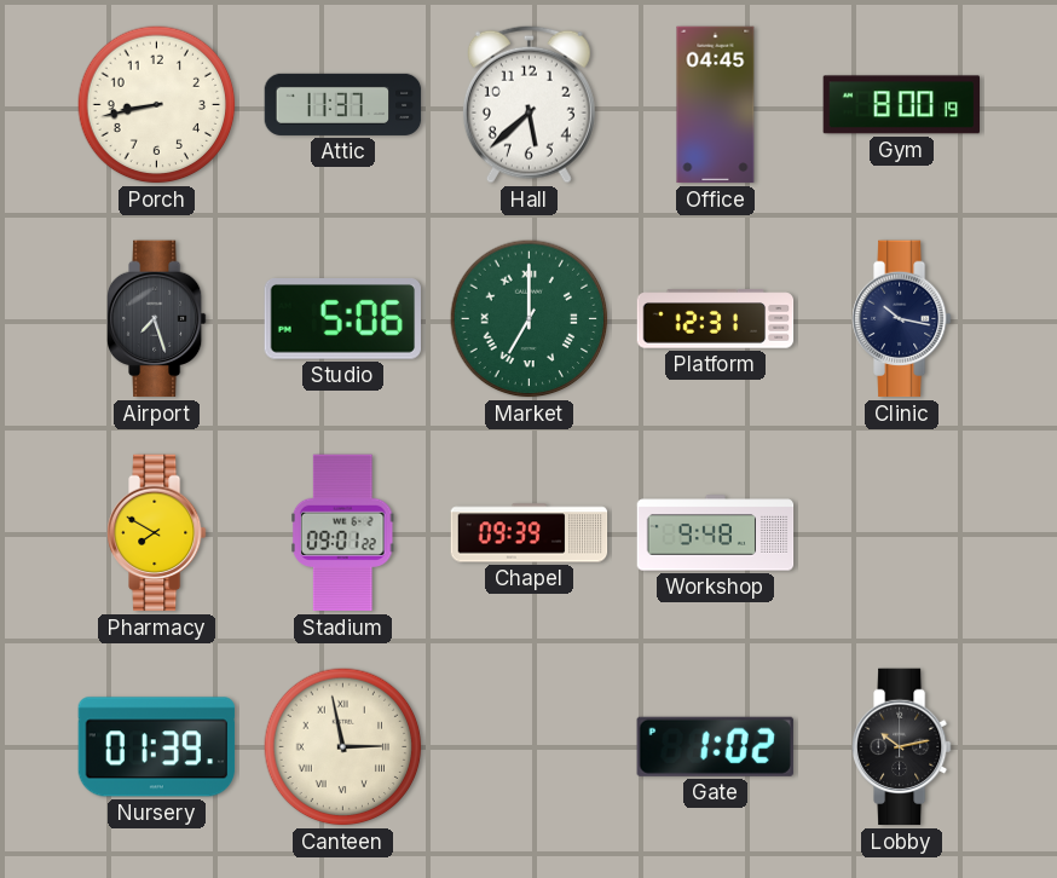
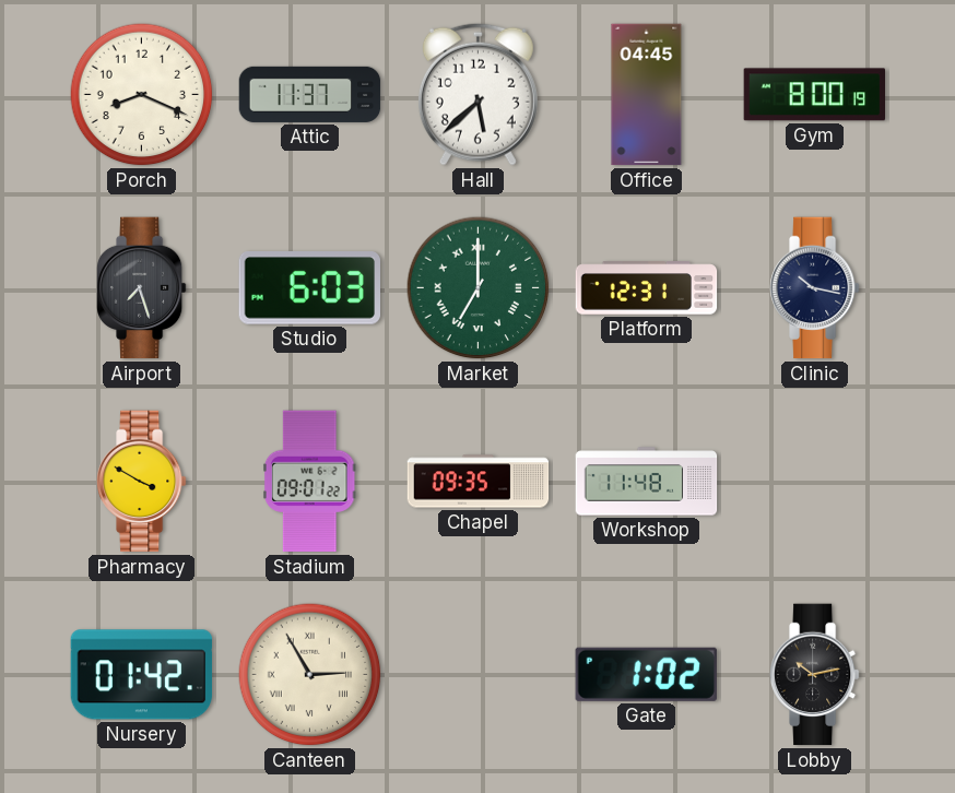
Porch: 8:43 -> 8:19 (142, 95)
Studio: 5:06 -> 6:03 (309, 288)
Pharmacy: 7:50 -> 3:50 (142, 482)
Chapel: 09:39 -> 09:35 (479, 482)
Workshop: 9:48 -> 11:48 (647, 482)
Nursery: 01:39 -> 01:42 (142, 675)
Canteen: 2:58 -> 2:55 (310, 675)
